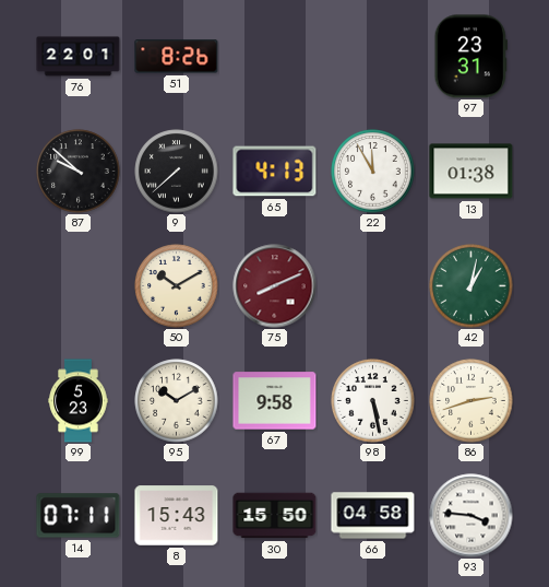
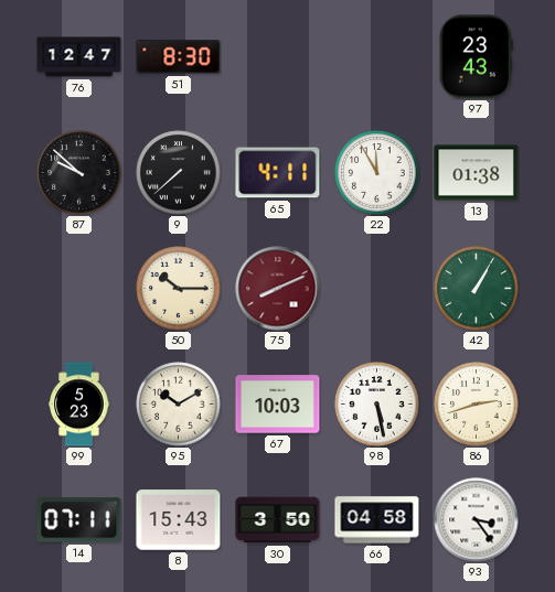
76: 22:01 -> 12:47 (79, 57)
51: 8:26 -> 8:30 (179, 57)
97: 23:31 -> 23:43 (476, 57)
65: 4:13 -> 4:11 (278, 173)
50: 10:10 -> 10:15 (179, 289)
42: 1:02 -> 1:05 (477, 289)
67: 9:58 -> 10:03 (278, 405)
30: 15:50 -> 3:50 (278, 520)
93: 3:46 -> 3:24 (477, 520)
